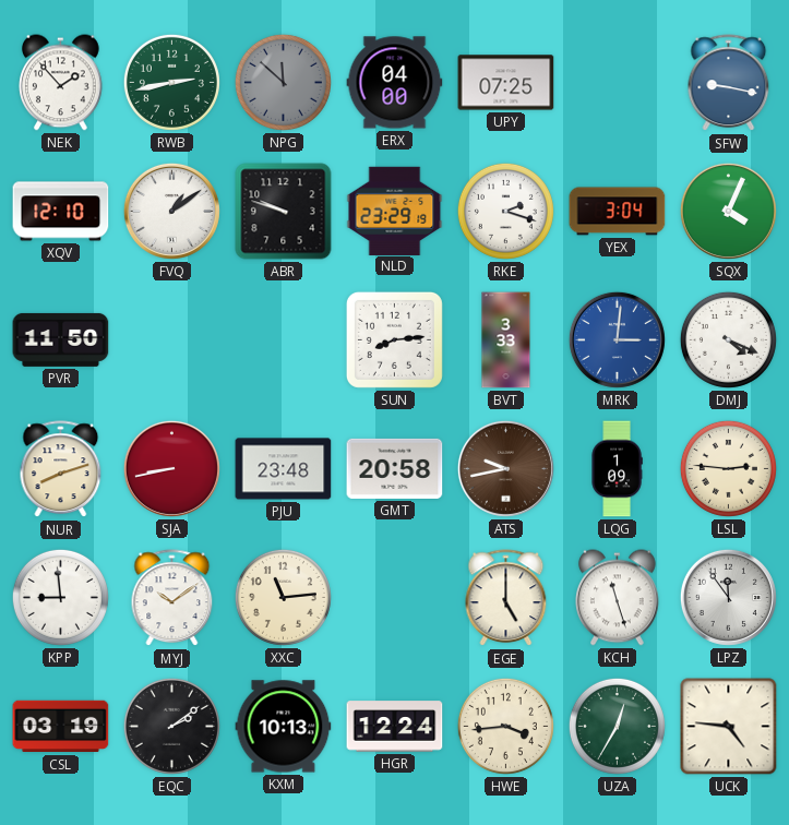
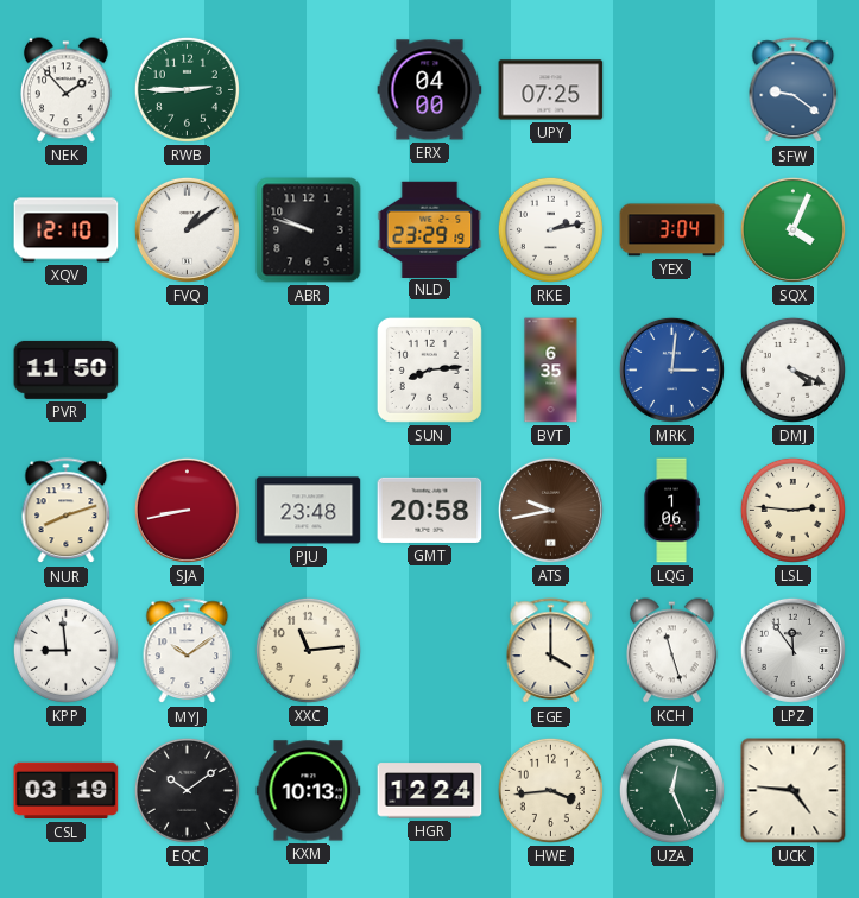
RWB: 2:43 -> 2:45 (187, 89)
NPG: 11:52 -> none (283, 82)
SFW: 9:17 -> 9:21 (794, 90)
RKE: 2:18 -> 2:13 (550, 229)
BVT: 3:33 -> 6:35 (551, 371)
LQG: 1:09 -> 1:06 (671, 511)
EGE: 5:00 -> 4:00 (551, 651)
EQC: 2:09 -> 10:09 (187, 790)
UZA: 12:35 -> 12:26 (671, 790)
